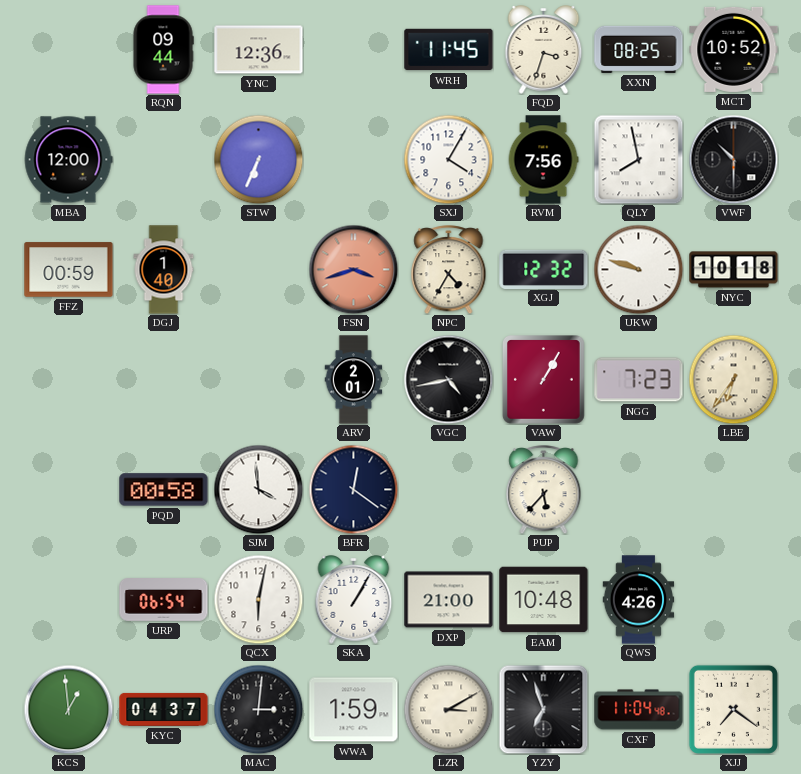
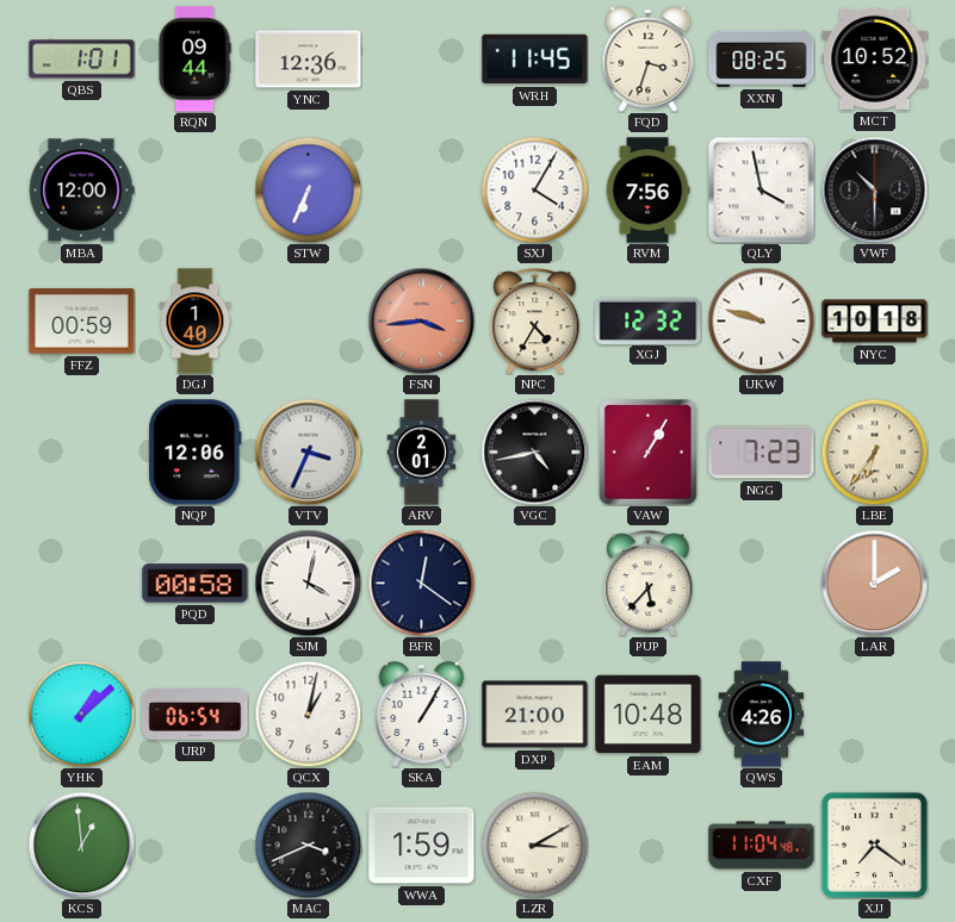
QBS: none -> 1:01 (82, 60)
QLY: 7:58 -> 3:58 (761, 189)
FSN: 3:42 -> 3:44 (421, 320)
NQP: none -> 12:06 (196, 453)
VTV: none -> 3:34 (308, 451)
SJM: 3:59 -> 4:02 (308, 583)
LAR: none -> 2:00 (874, 583)
YHK: none -> 1:08 (81, 714)
QCX: 6:02 -> 1:02 (308, 714)
KYC: 04:37 -> none (164, 709)
MAC: 3:01 -> 3:41 (308, 845)
YZY: 6:57 -> none (543, 709)
